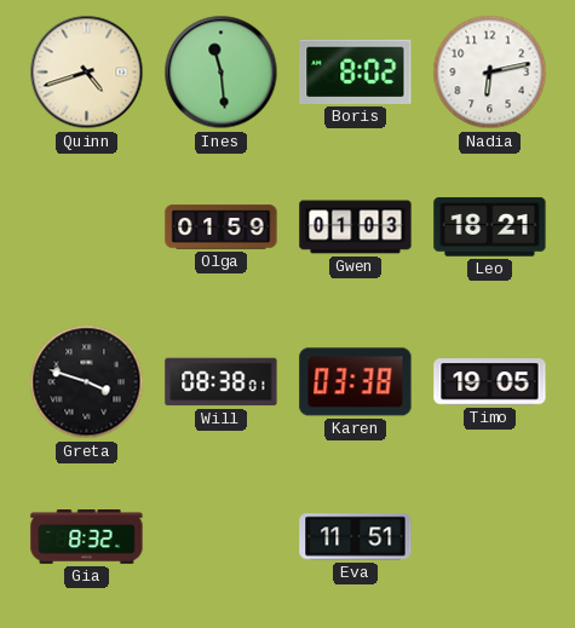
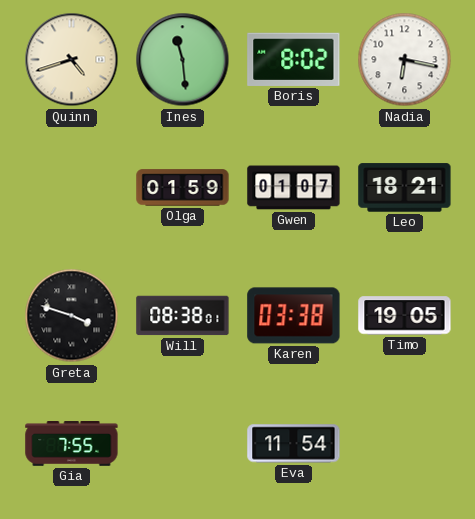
Nadia: 6:13 -> 6:17 (405, 60)
Gwen: 01:03 -> 01:07 (294, 188)
Gia: 8:32 -> 7:55 (72, 444)
Eva: 11:51 -> 11:54 (294, 444)
